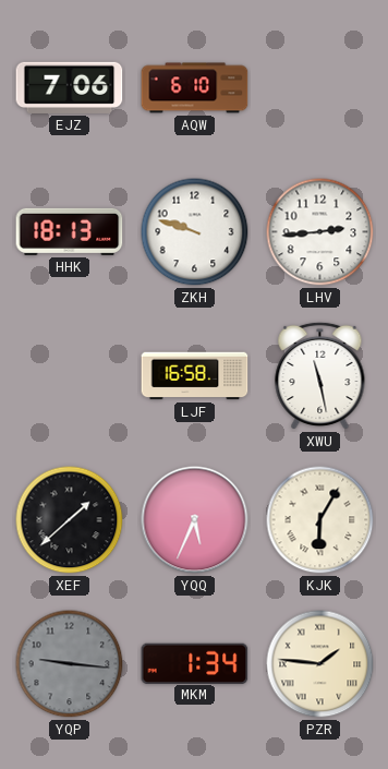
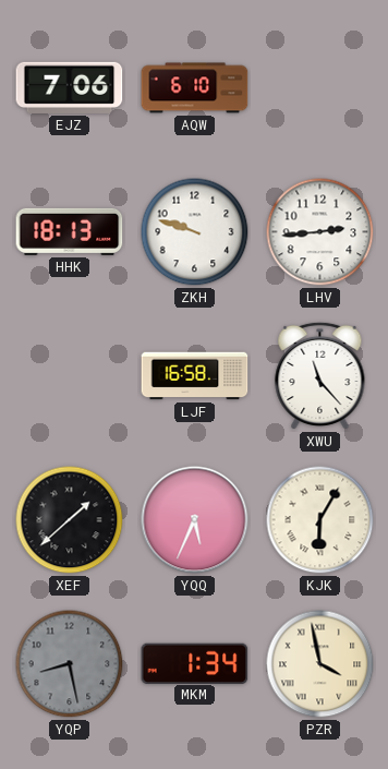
XWU: 11:28 -> 11:23 (320, 376)
YQP: 9:16 -> 8:28 (70, 664)
PZR: 1:46 -> 3:58 (320, 664)
